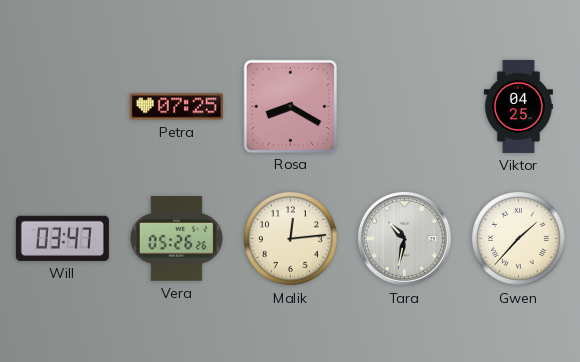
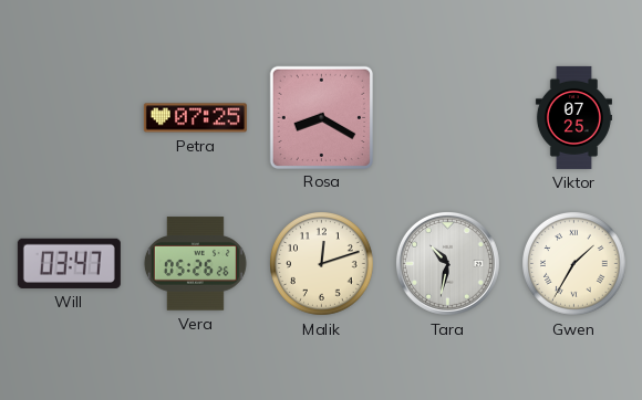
Viktor: 04:25 -> 07:25 (573, 117)
Malik: 12:14 -> 12:12 (322, 264)
Gwen: 1:37 -> 1:35 (574, 264)
